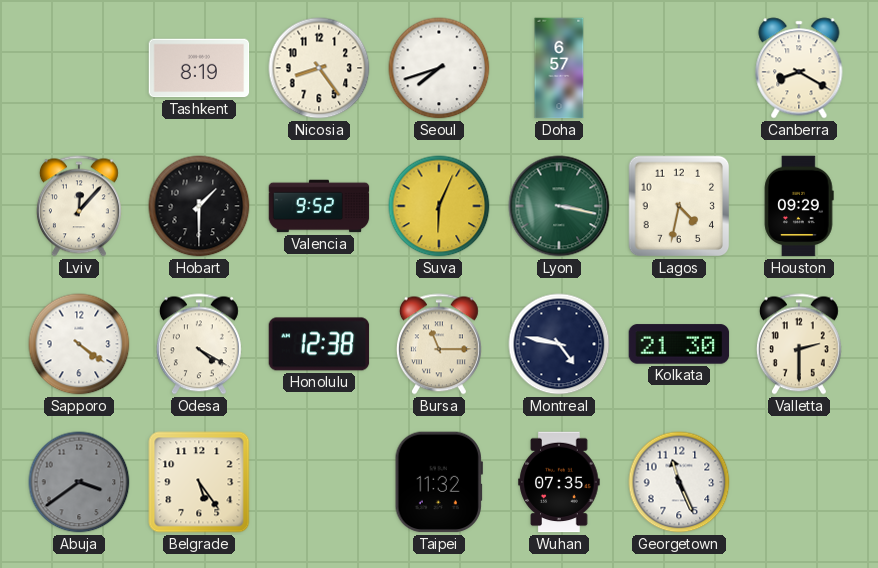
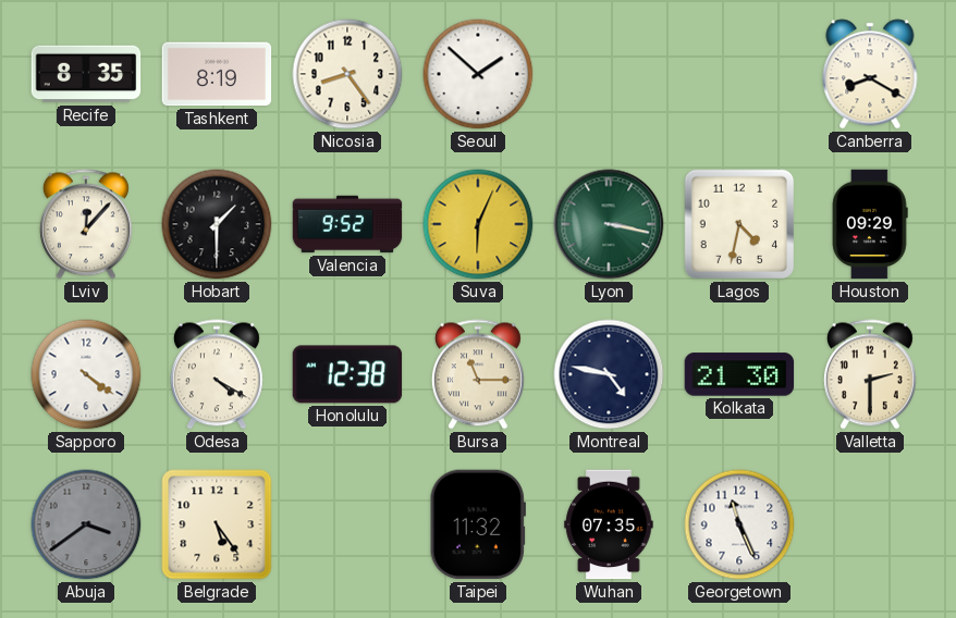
Recife: none -> 8:35 (86, 74)
Seoul: 7:42 -> 1:52 (478, 74)
Doha: 6:57 -> none (559, 68)
